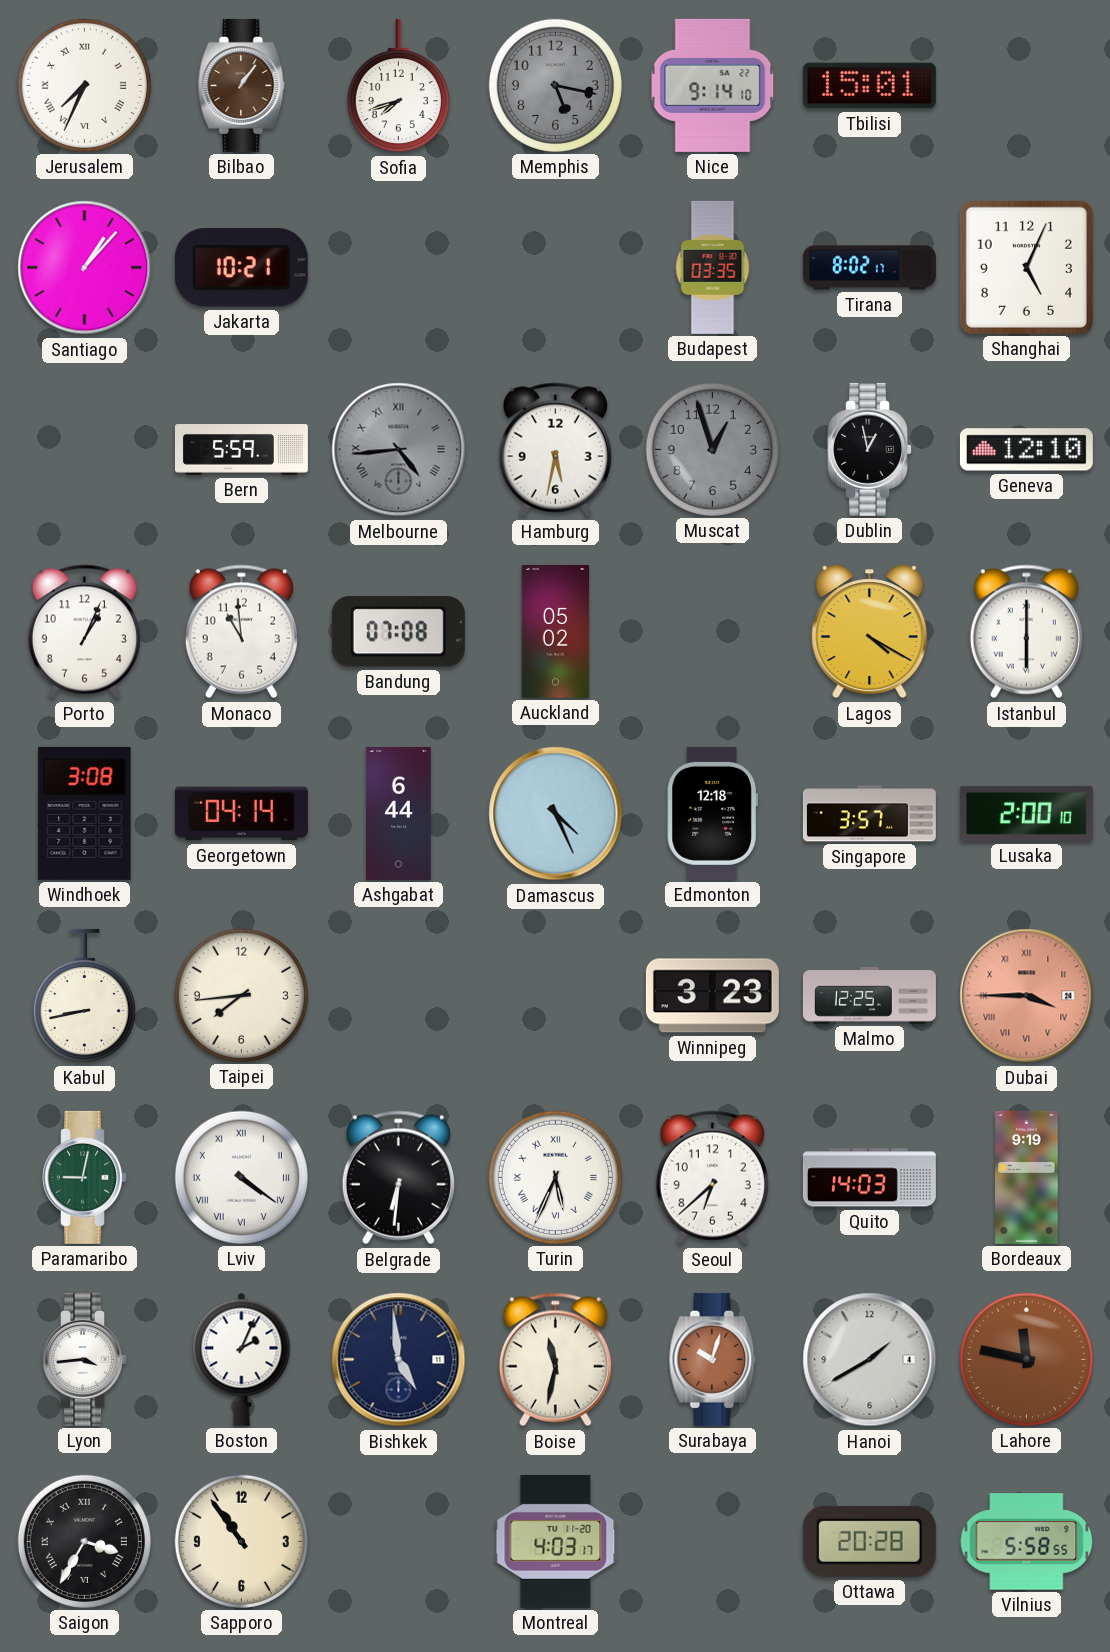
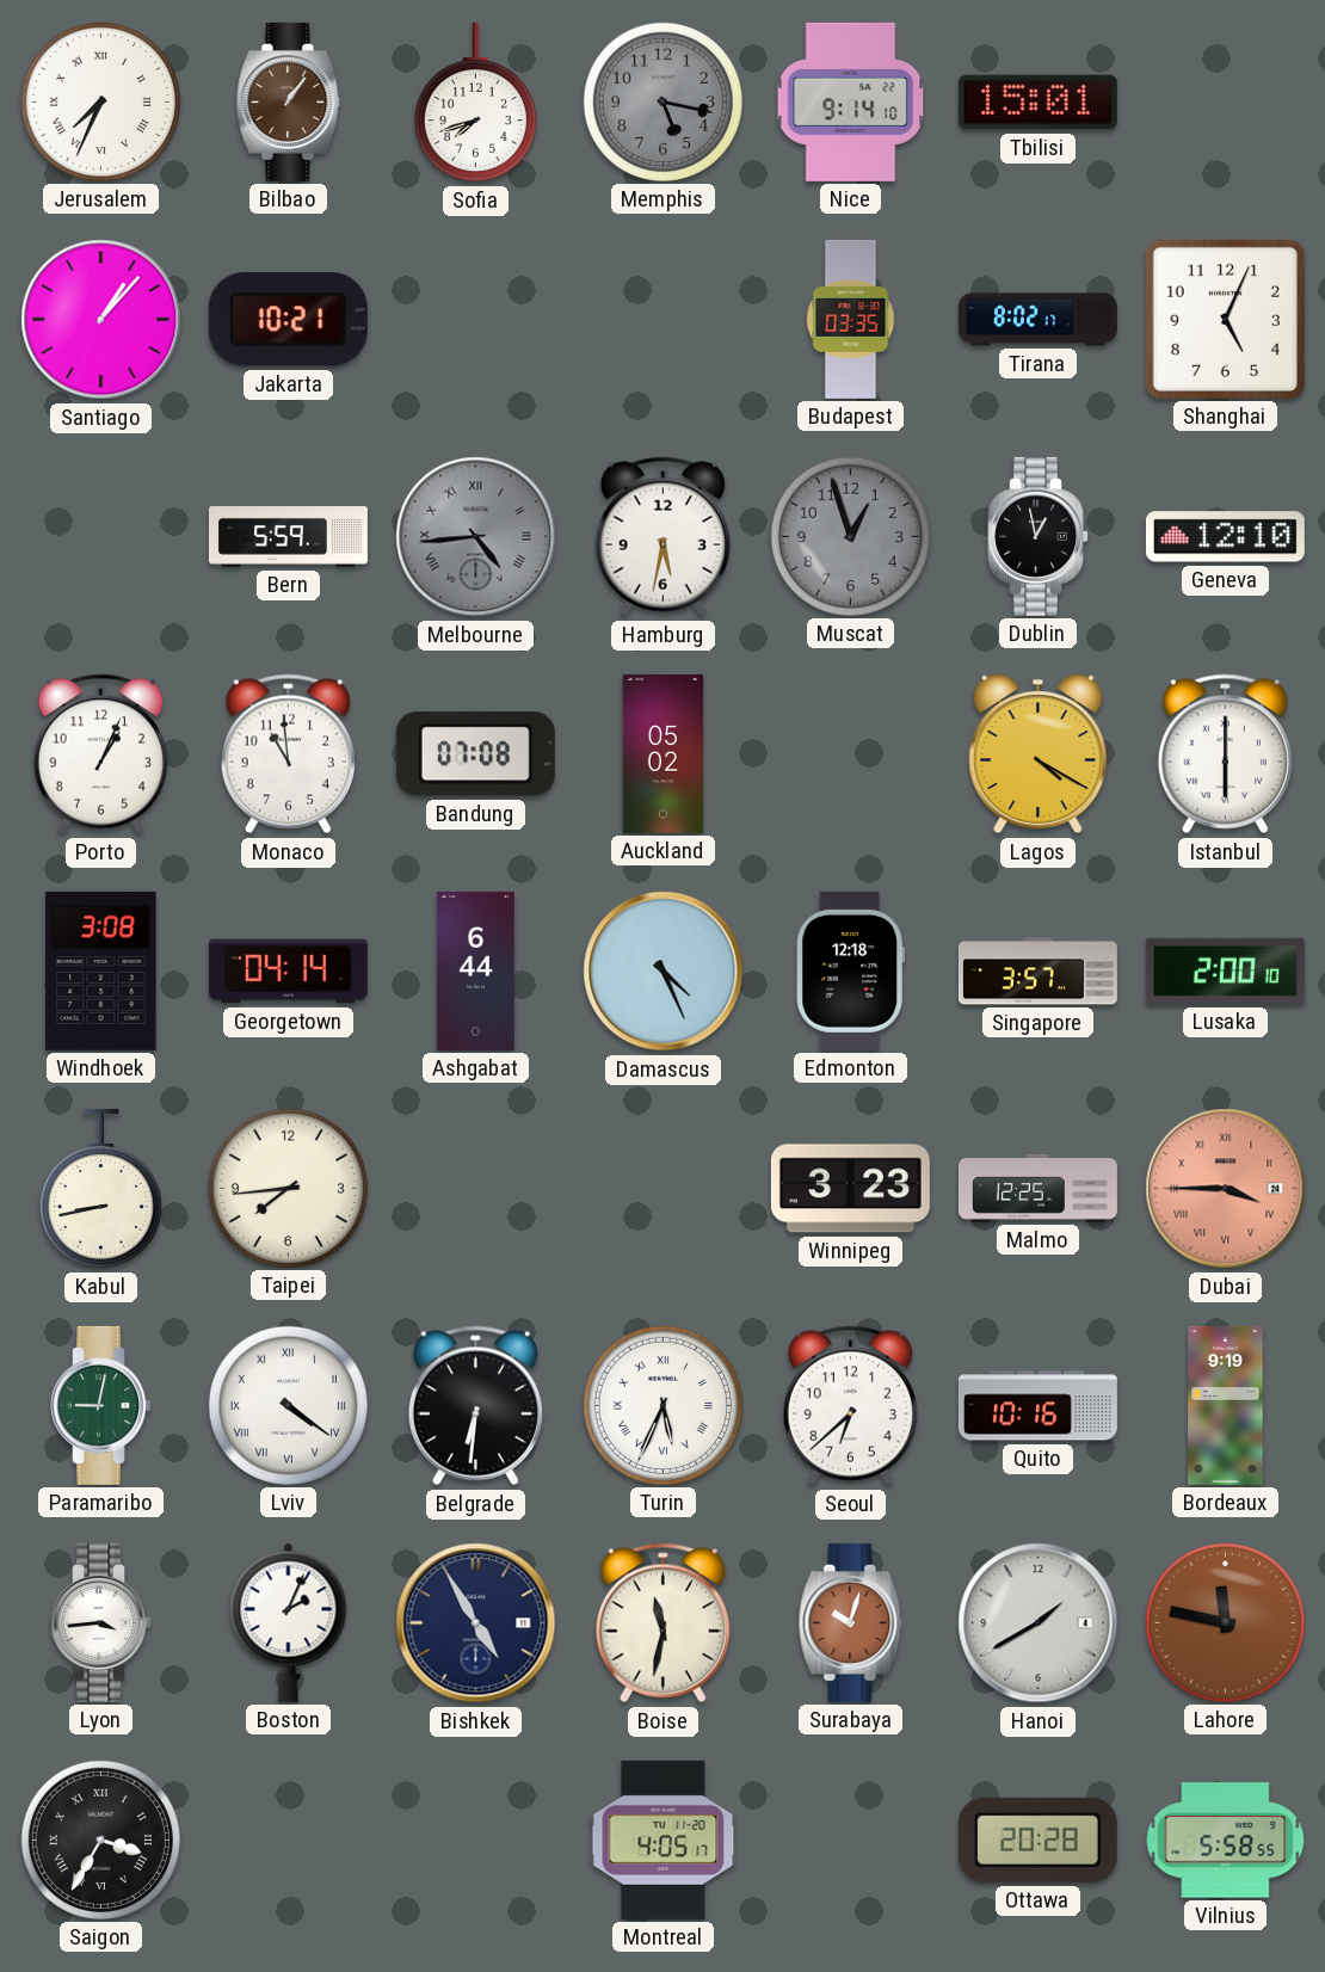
Quito: 14:03 -> 10:16 (1037, 1406)
Bishkek: 4:59 -> 4:55 (476, 1623)
Sapporo: 10:54 -> none (241, 1541)
Montreal: 4:03 -> 4:05 (664, 1839)
